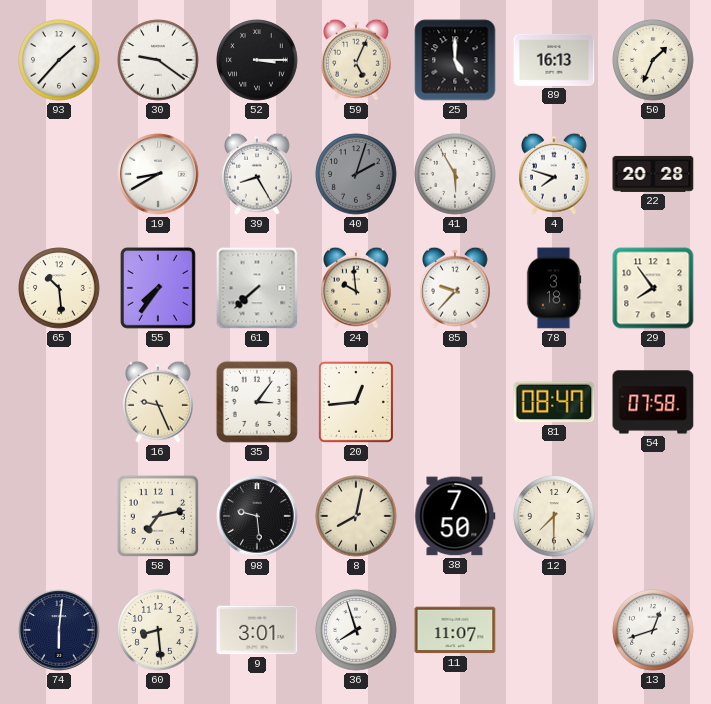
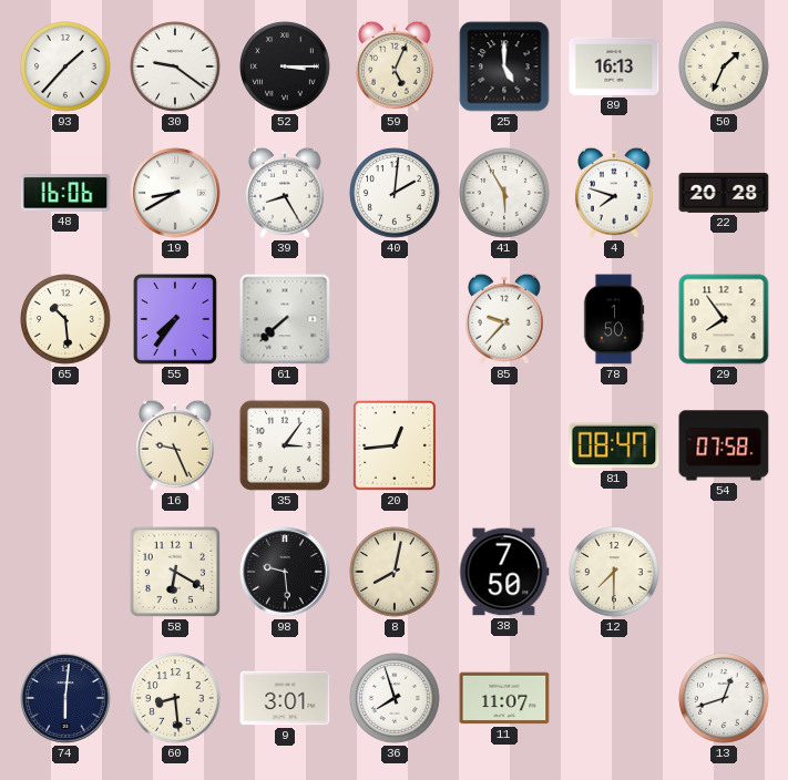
48: none -> 16:06 (65, 193)
40: 2:03 -> 2:01 (395, 193)
40 dial: grey -> white (395, 193)
24: 9:59 -> none (357, 288)
78: 3:18 -> 1:50 (614, 319)
58: 7:13 -> 6:20 (175, 572)
